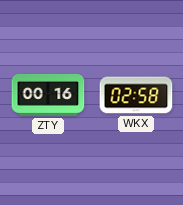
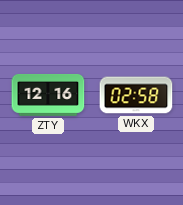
ZTY: 00:16 -> 12:16 (48, 95)
